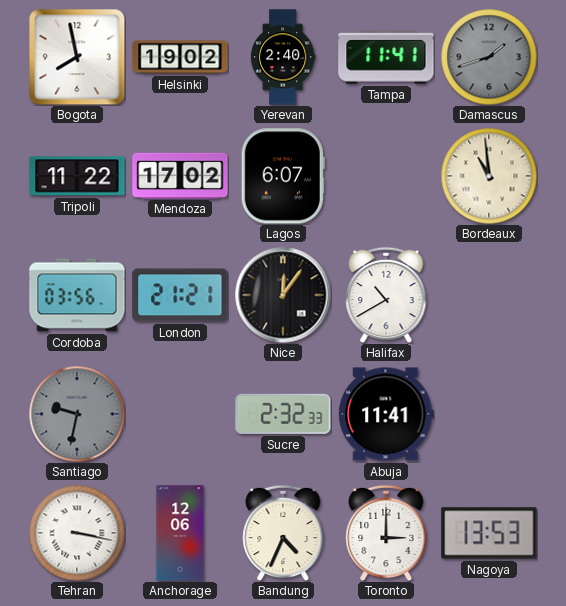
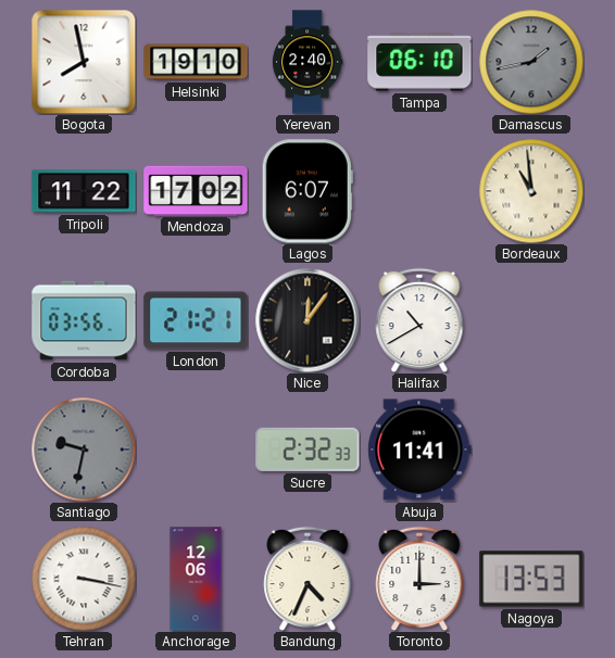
Helsinki: 19:02 -> 19:10 (196, 62)
Tampa: 11:41 -> 06:10 (419, 62)
Damascus: 1:42 -> 1:43 (531, 62)
